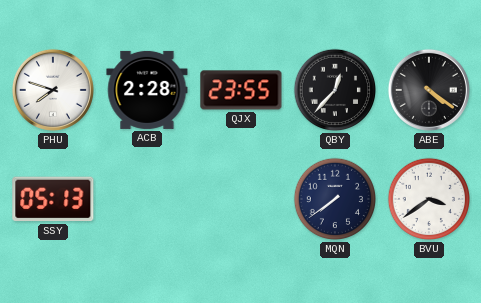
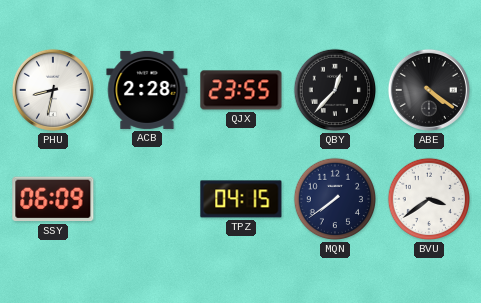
PHU: 7:48 -> 8:32 (53, 90)
SSY: 05:13 -> 06:09 (53, 199)
TPZ: none -> 04:15 (241, 199)
